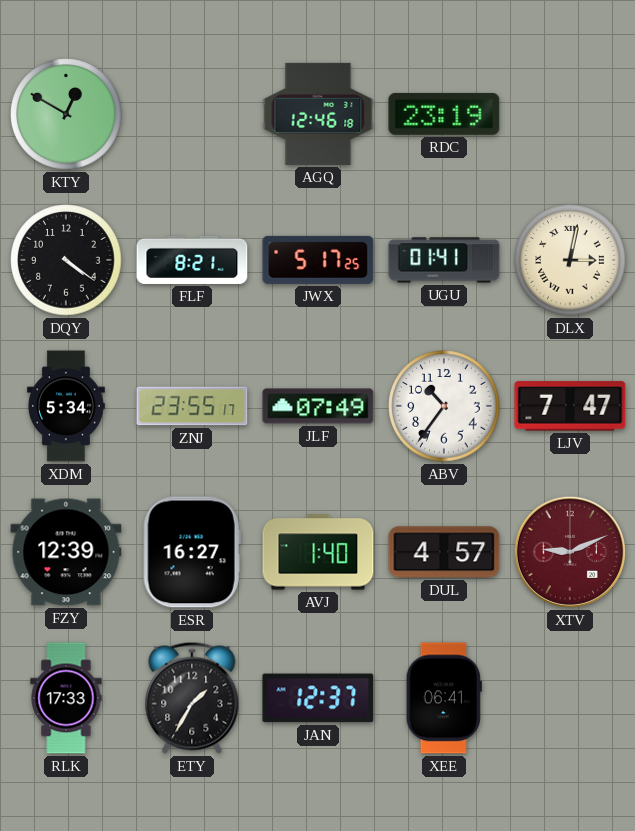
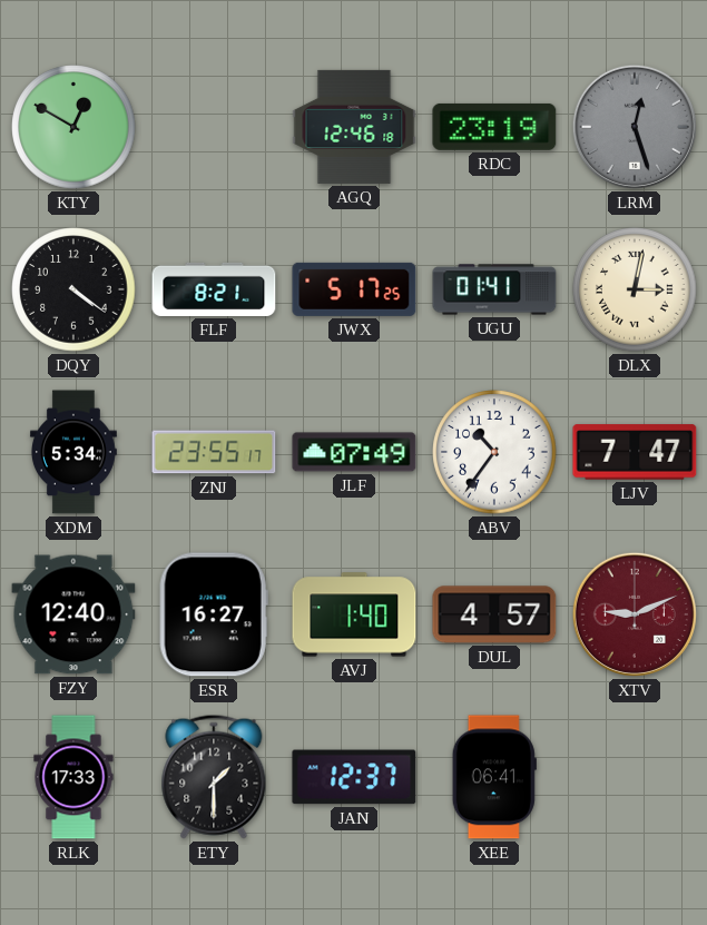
LRM: none -> 12:27 (635, 127)
FZY: 12:39 -> 12:40 (73, 614)
ETY: 1:35 -> 1:30 (214, 777)
